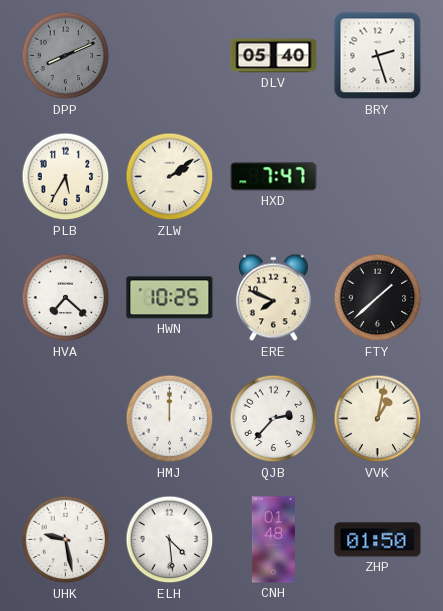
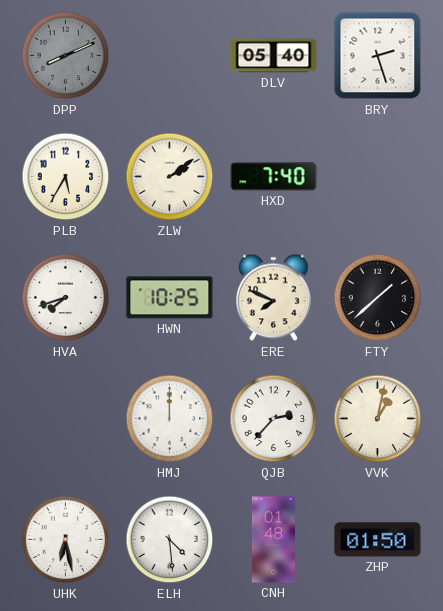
HXD: 7:47 -> 7:40 (274, 177)
HVA: 7:22 -> 7:42 (66, 298)
UHK: 9:28 -> 6:28 (66, 540)
